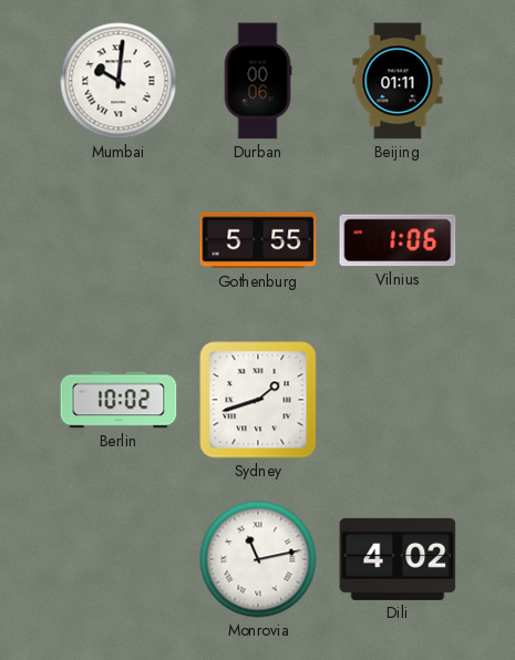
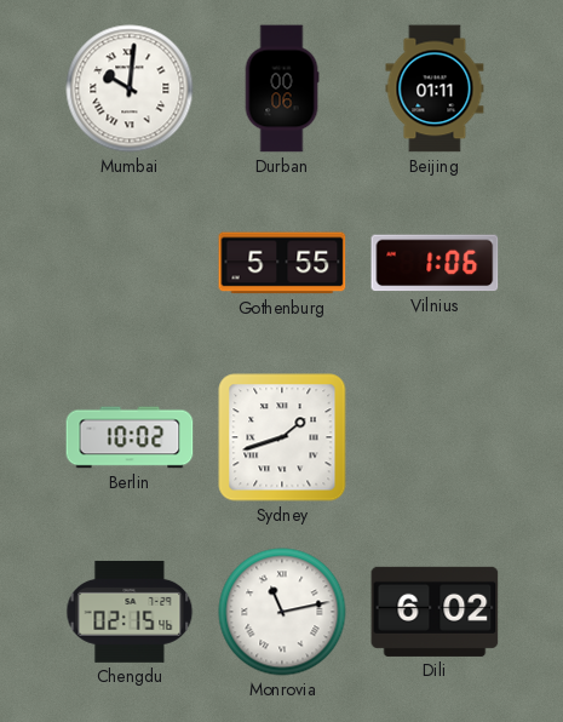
Chengdu: none -> 02:15 (130, 612)
Dili: 4:02 -> 6:02 (435, 612)
